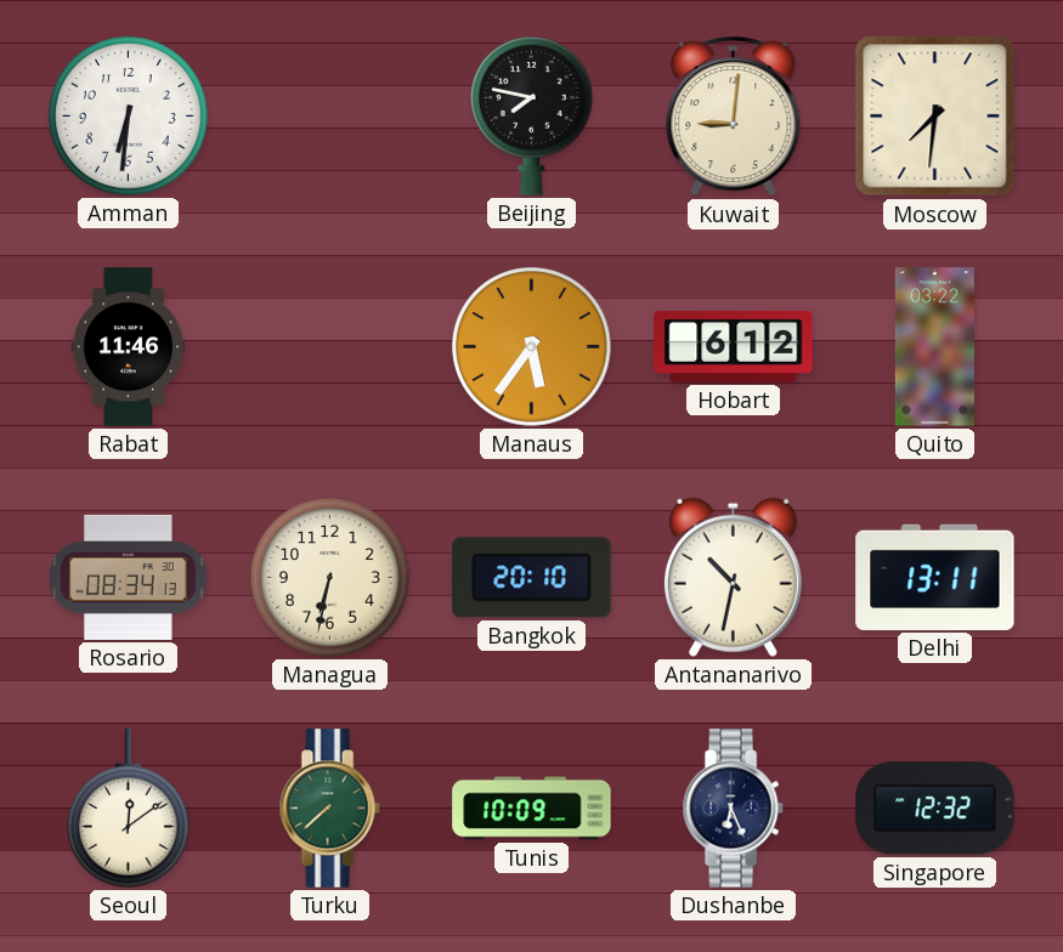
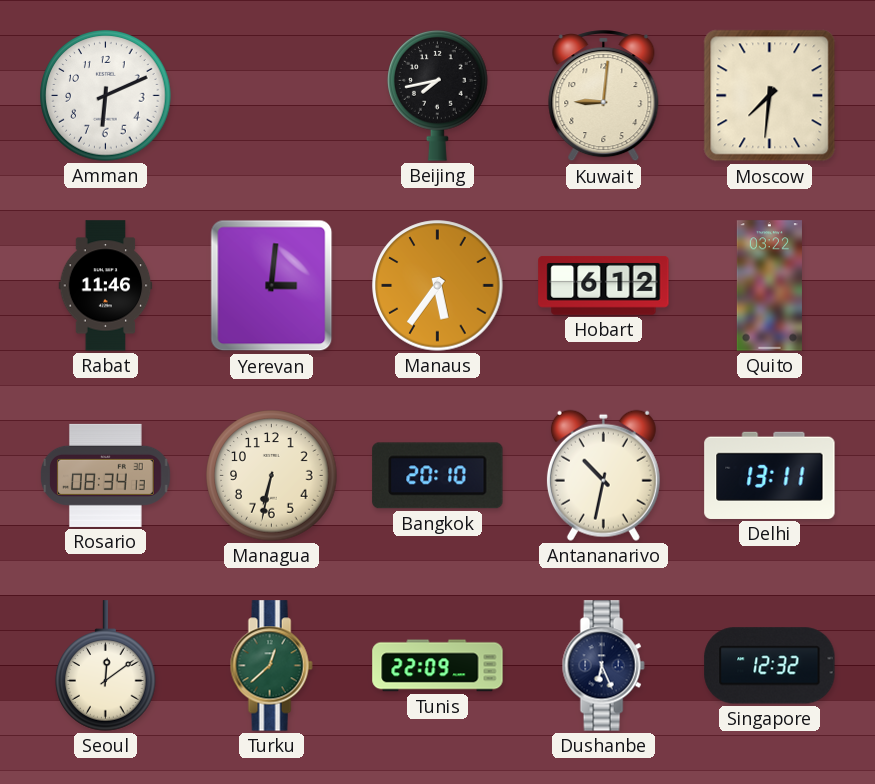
Amman: 6:31 -> 6:11 (106, 96)
Beijing: 7:47 -> 7:43 (438, 96)
Yerevan: none -> 3:01 (272, 286)
Turku: 7:38 -> 12:38 (271, 666)
Tunis: 10:09 -> 22:09 (438, 666)
